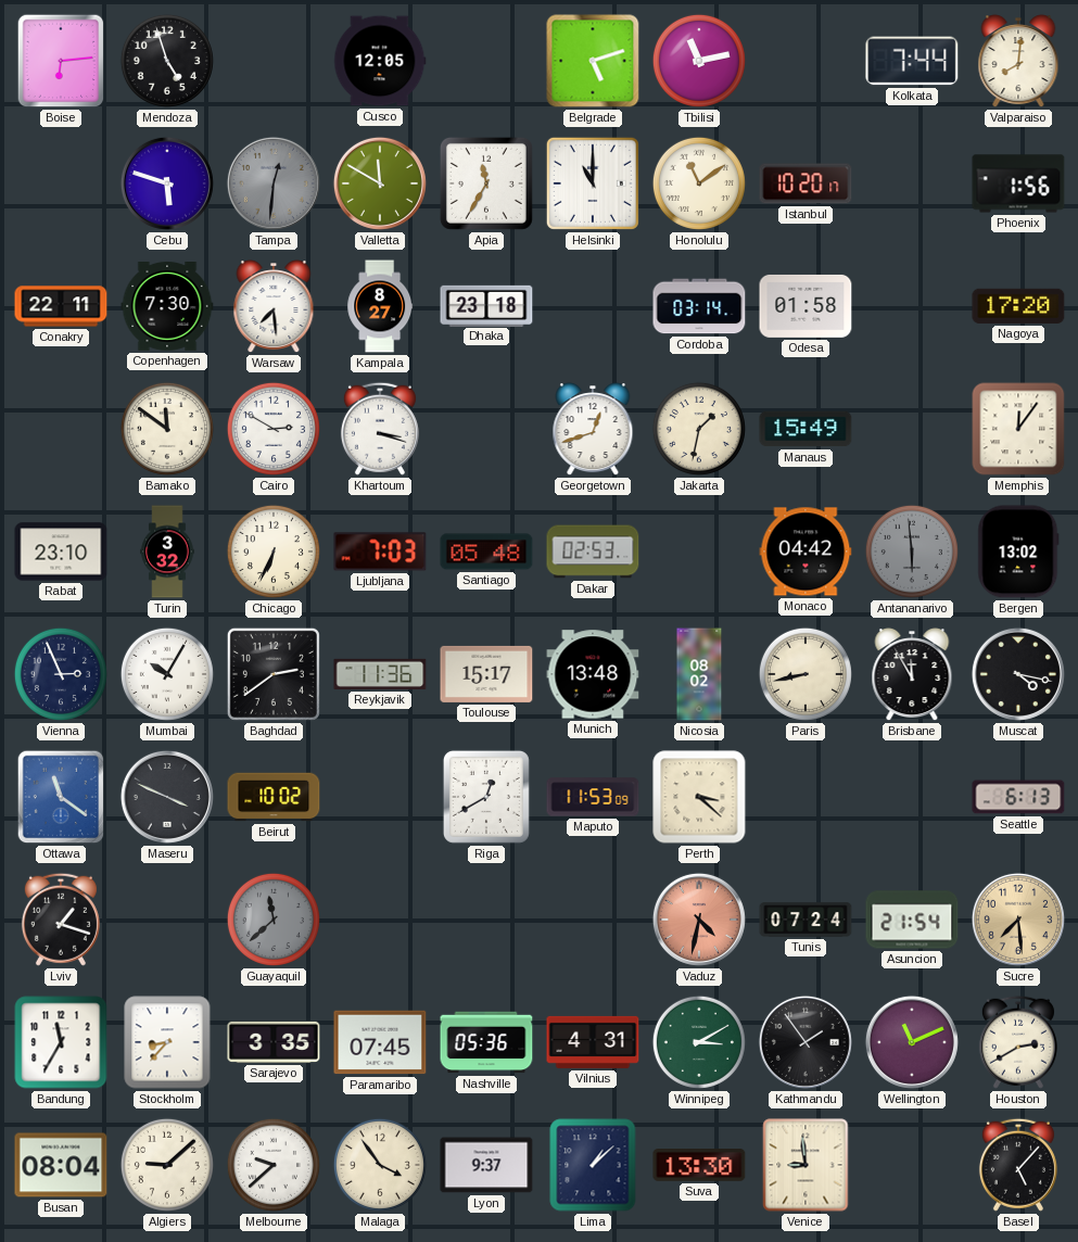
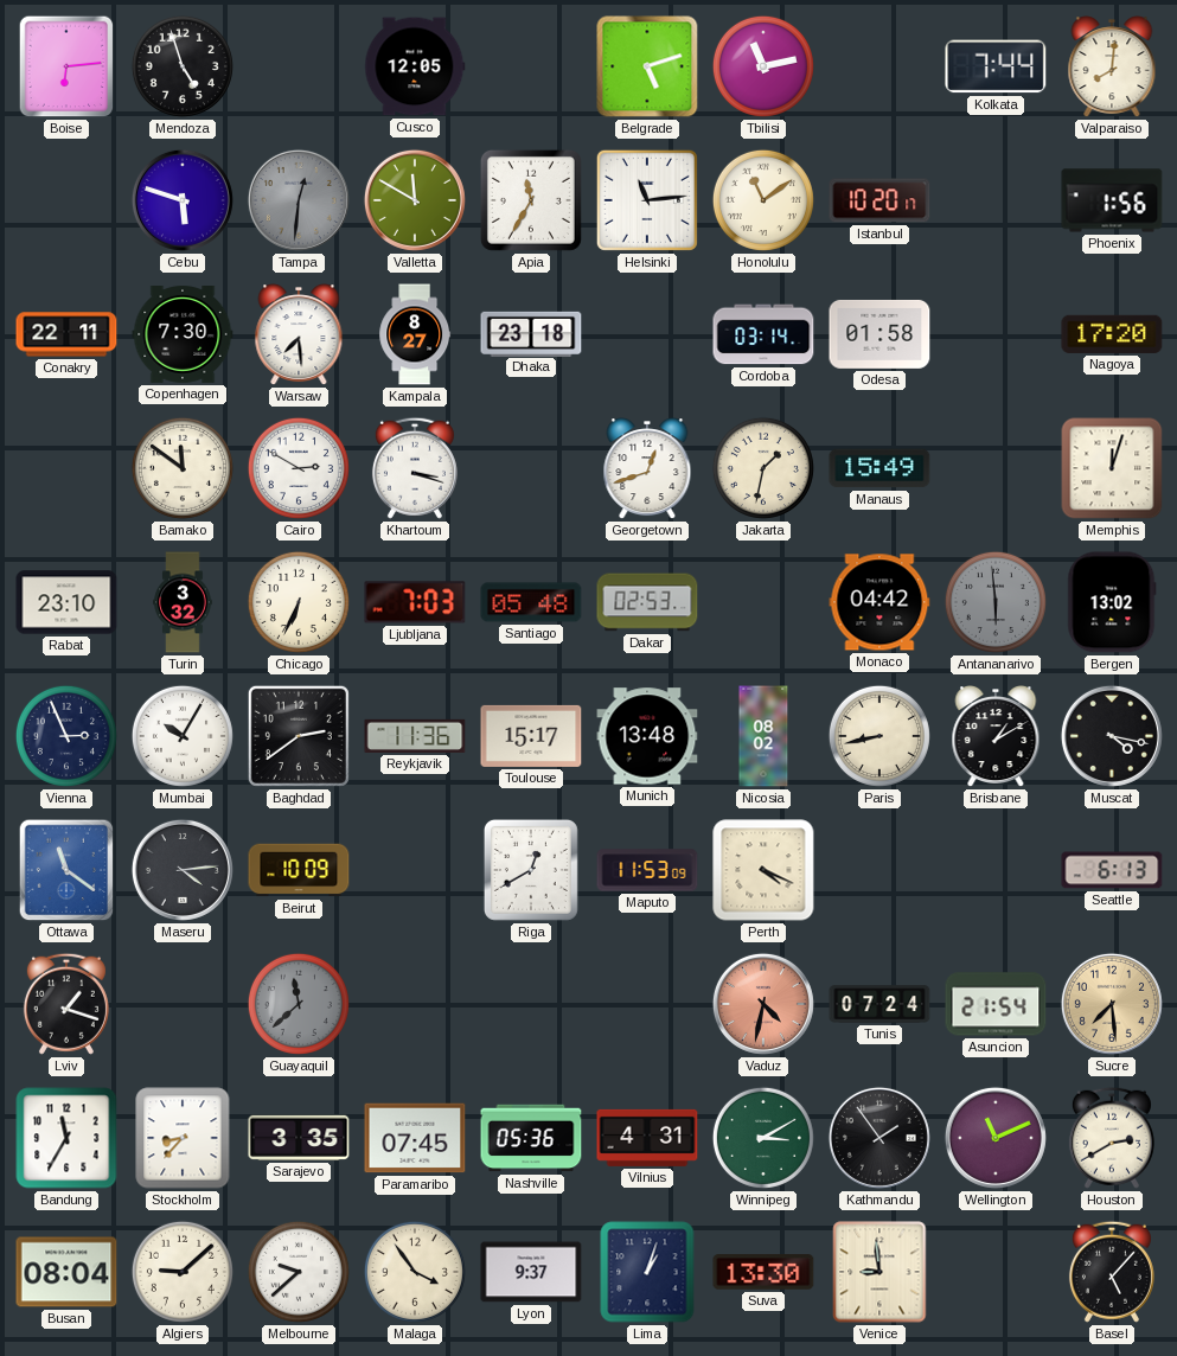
Helsinki: 11:00 -> 11:14 (647, 200)
Memphis: 12:06 -> 12:03 (1112, 468)
Brisbane: 11:55 -> 1:10 (996, 737)
Maseru: 3:49 -> 4:14 (183, 870)
Beirut: 10:02 -> 10:09 (299, 870)
Perth: 3:22 -> 4:19 (763, 870)
Lima: 1:08 -> 1:03 (647, 1272)
